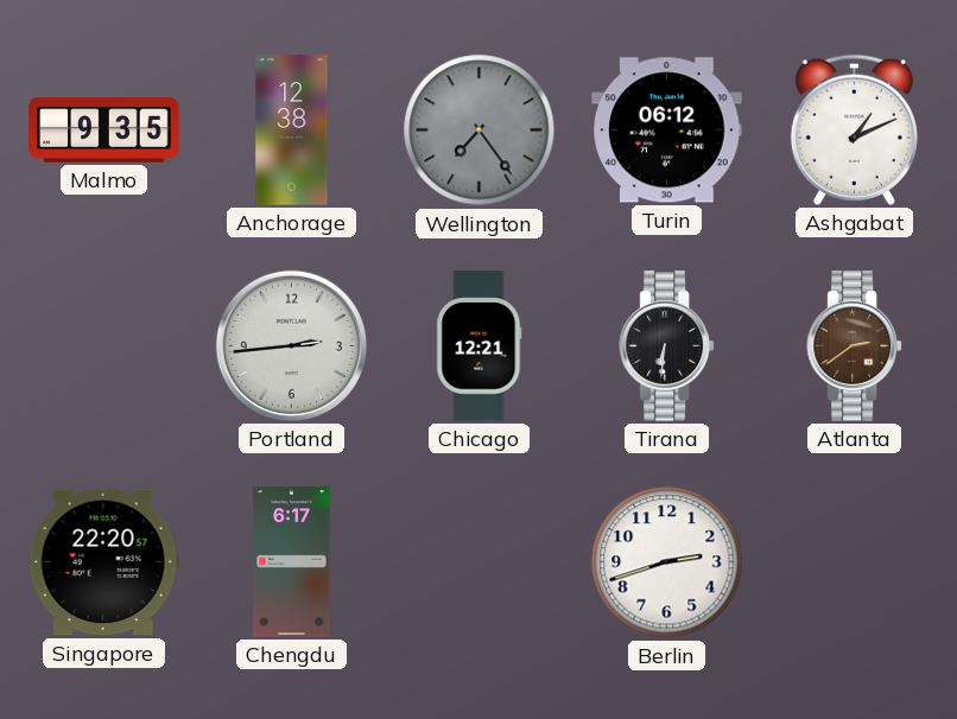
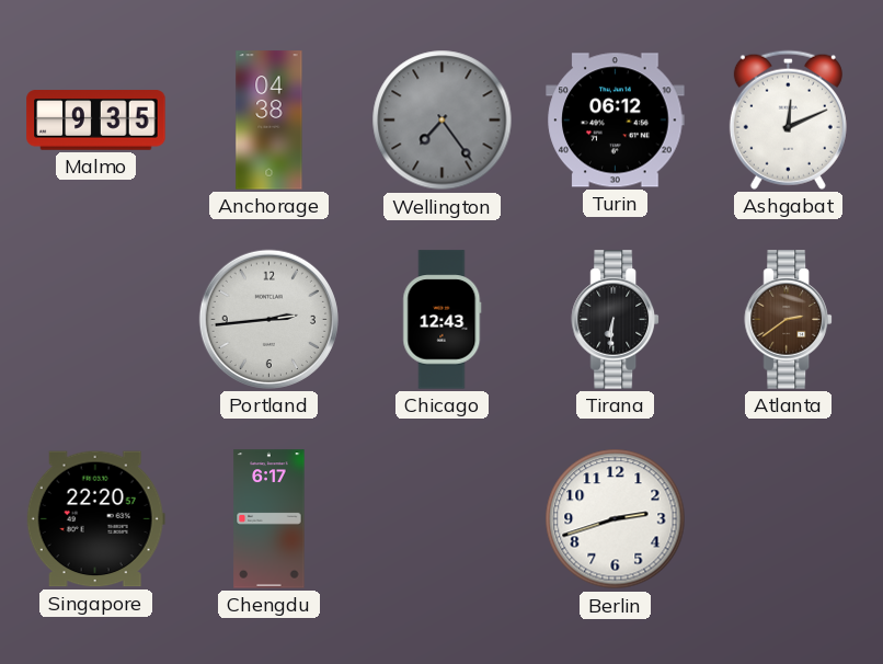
Anchorage: 12:38 -> 04:38 (270, 121)
Ashgabat: 1:11 -> 12:11 (788, 119)
Chicago: 12:21 -> 12:43 (443, 320)
